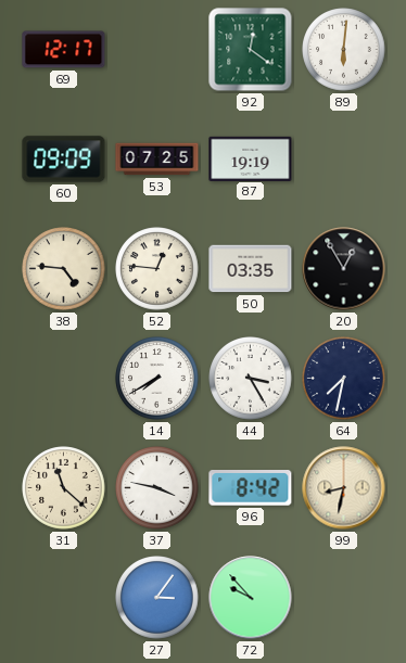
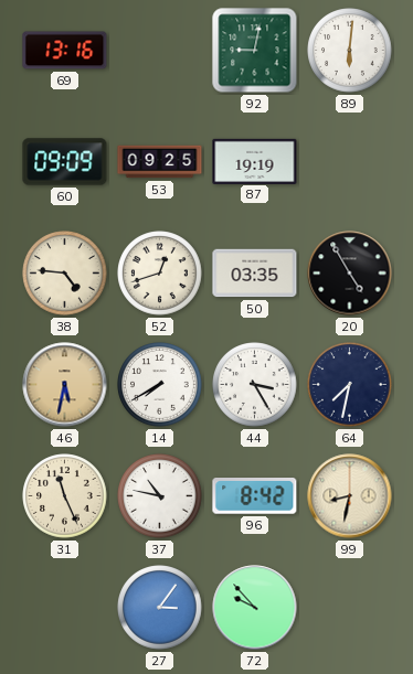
69: 12:17 -> 13:16 (65, 51)
92: 12:21 -> 9:02 (255, 51)
53: 07:25 -> 09:25 (160, 162)
52: 12:46 -> 12:42 (160, 274)
20: 12:55 -> 4:55 (350, 274)
46: none -> 5:32 (65, 385)
31: 11:22 -> 11:26 (65, 496)
37: 3:47 -> 10:47 (160, 496)
